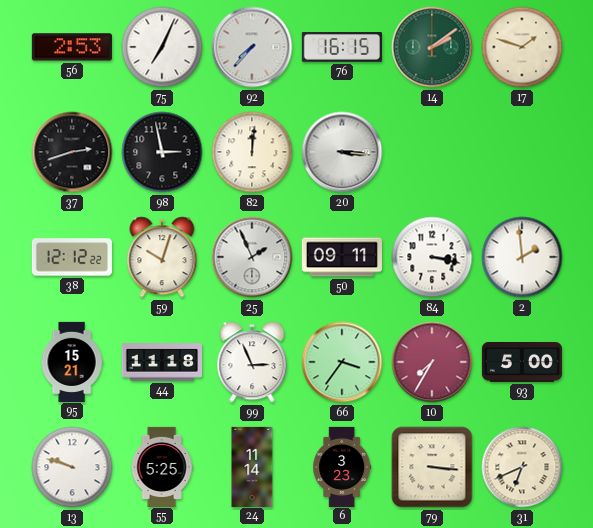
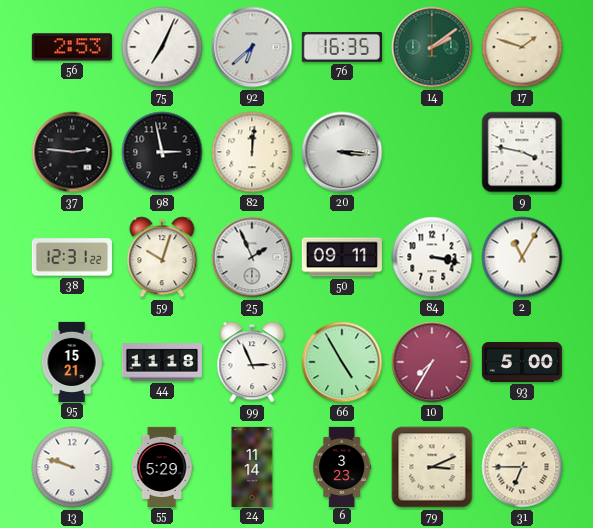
92: 7:37 -> 6:38 (252, 47)
76: 16:15 -> 16:35 (342, 48)
37: 2:42 -> 2:46 (72, 152)
9: none -> 3:47 (522, 152)
38: 12:12 -> 12:31 (72, 257)
2: 1:59 -> 11:05 (522, 257)
66: 3:36 -> 4:55 (342, 362)
55: 5:25 -> 5:29 (162, 466)
79: 3:16 -> 3:11 (432, 467)
31: 6:41 -> 6:45 (522, 467)
